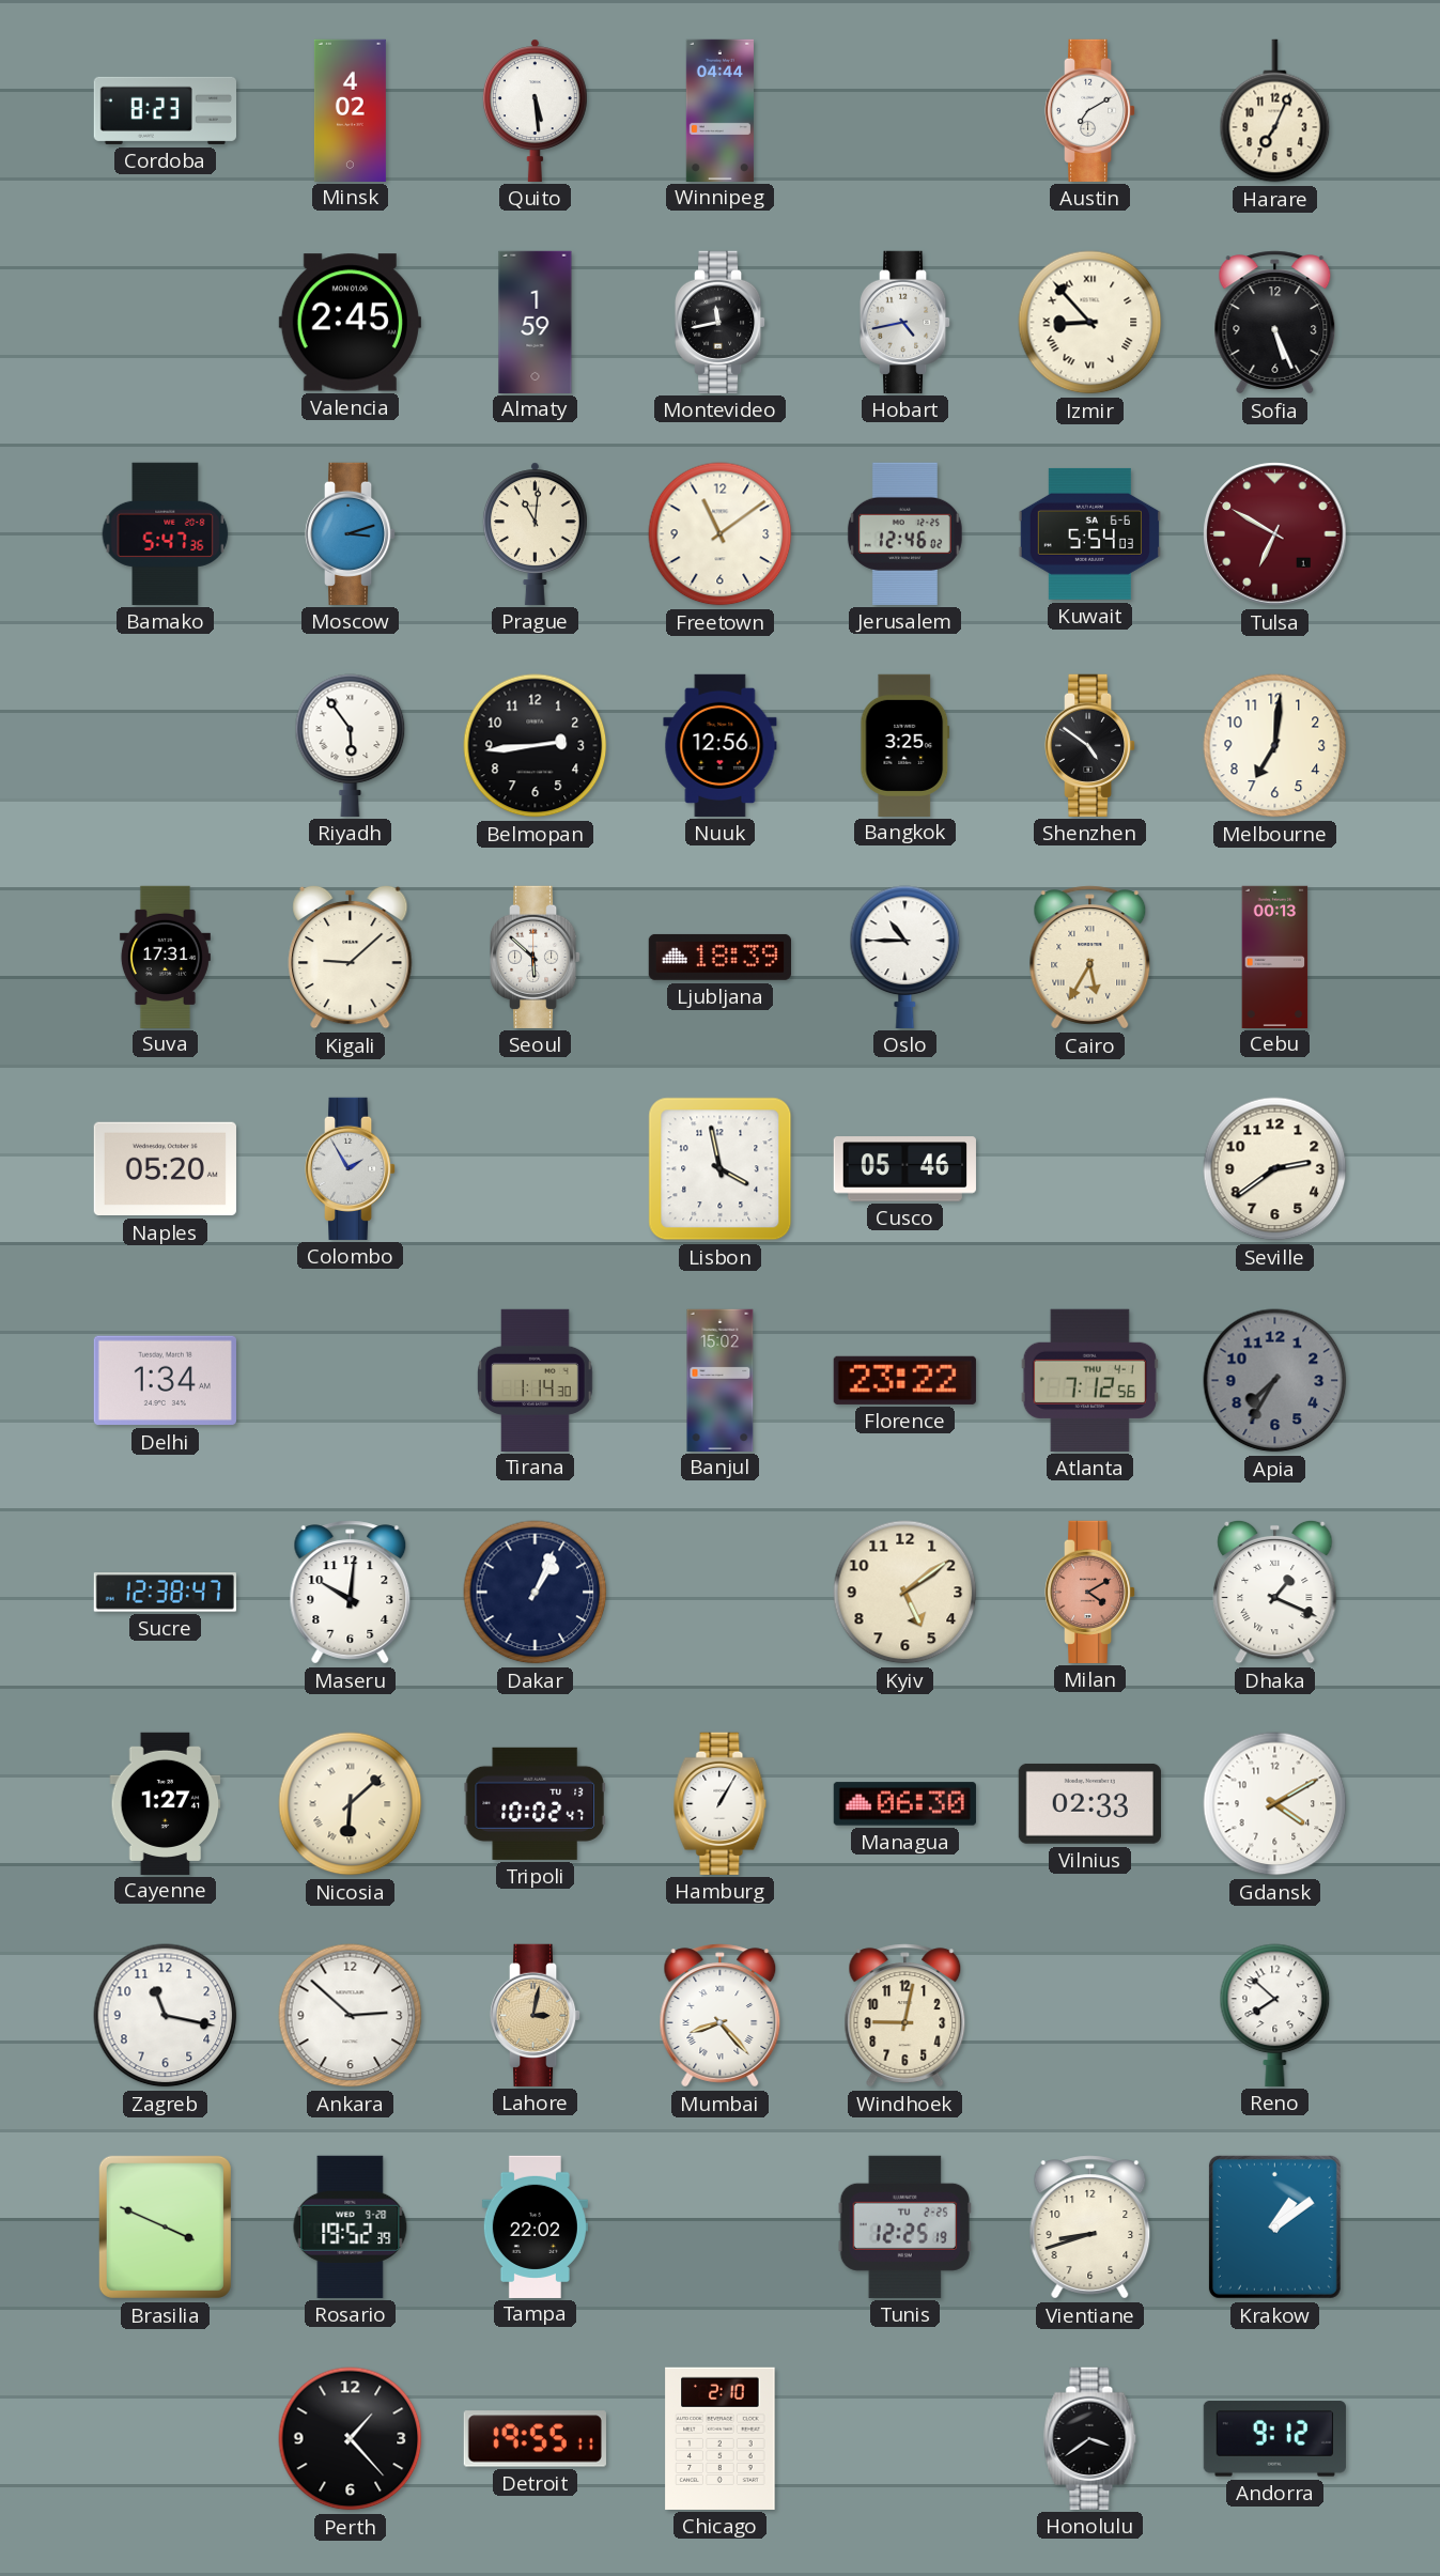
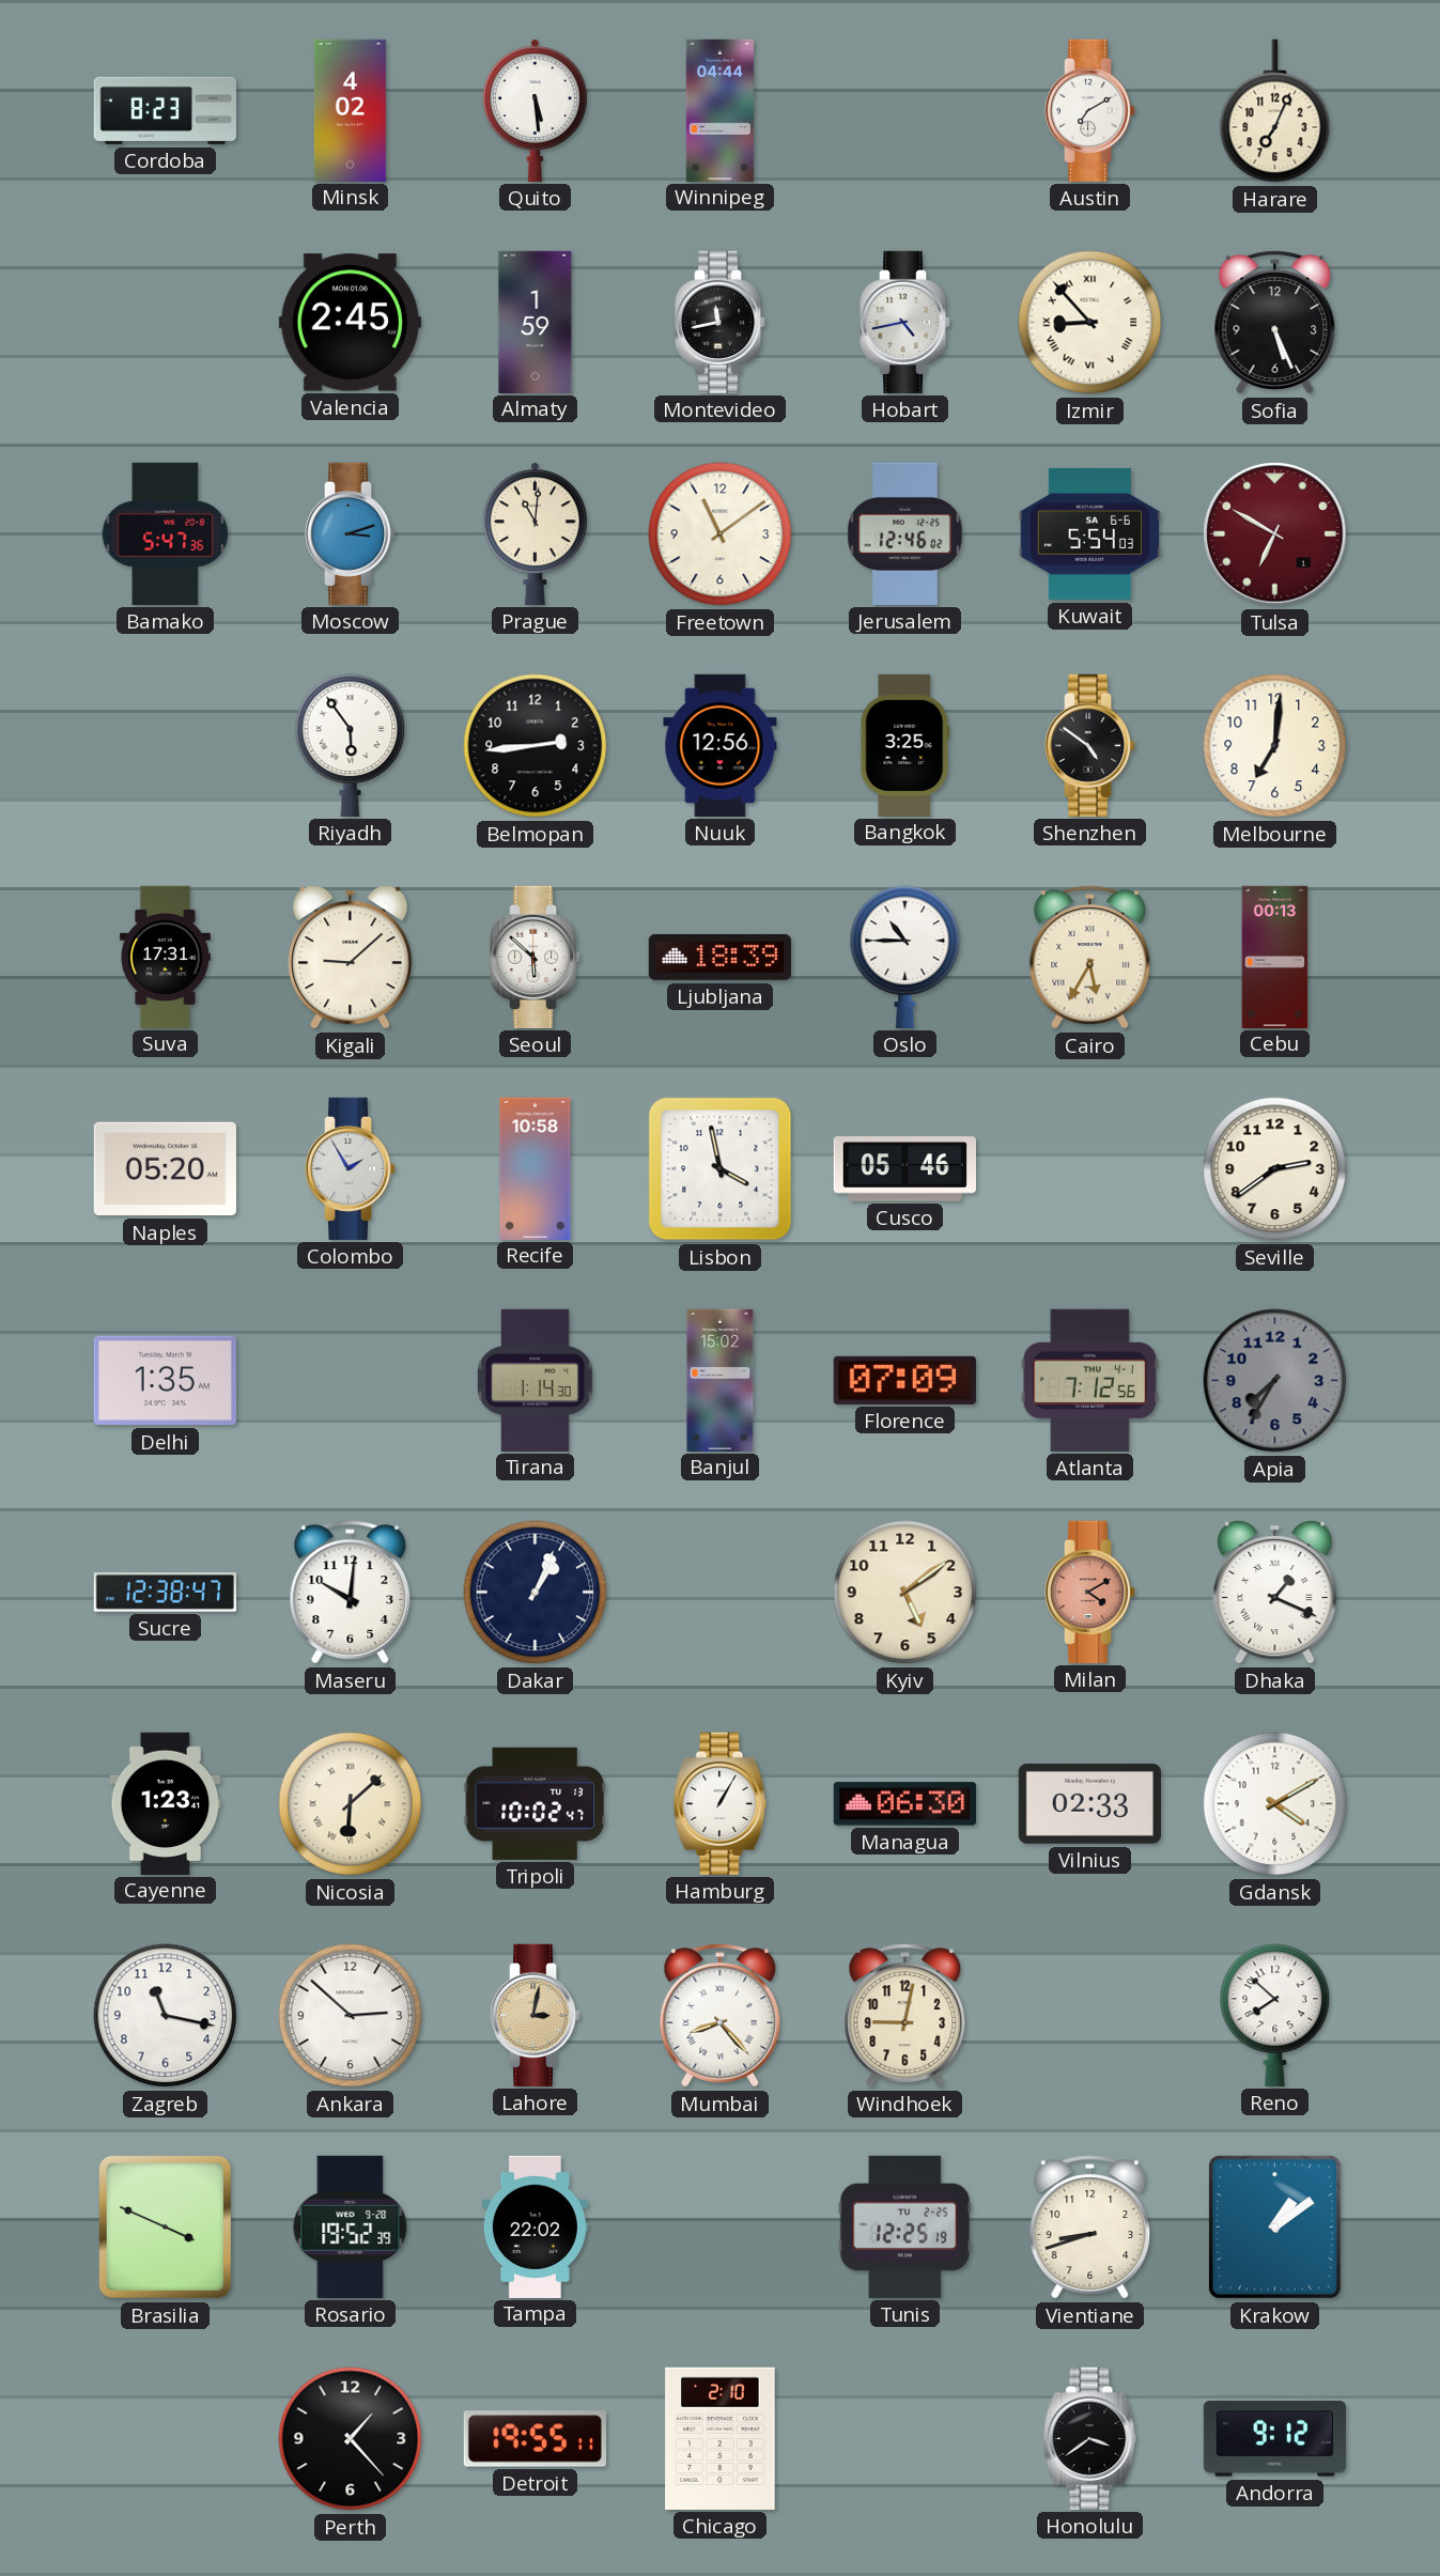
Recife: none -> 10:58 (536, 1168)
Delhi: 1:34 -> 1:35 (165, 1381)
Florence: 23:22 -> 07:09 (904, 1380)
Cayenne: 1:27 -> 1:23 (166, 1803)
